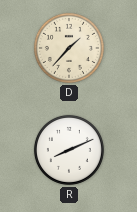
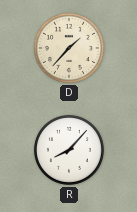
R: 8:11 -> 8:07 (69, 150)
